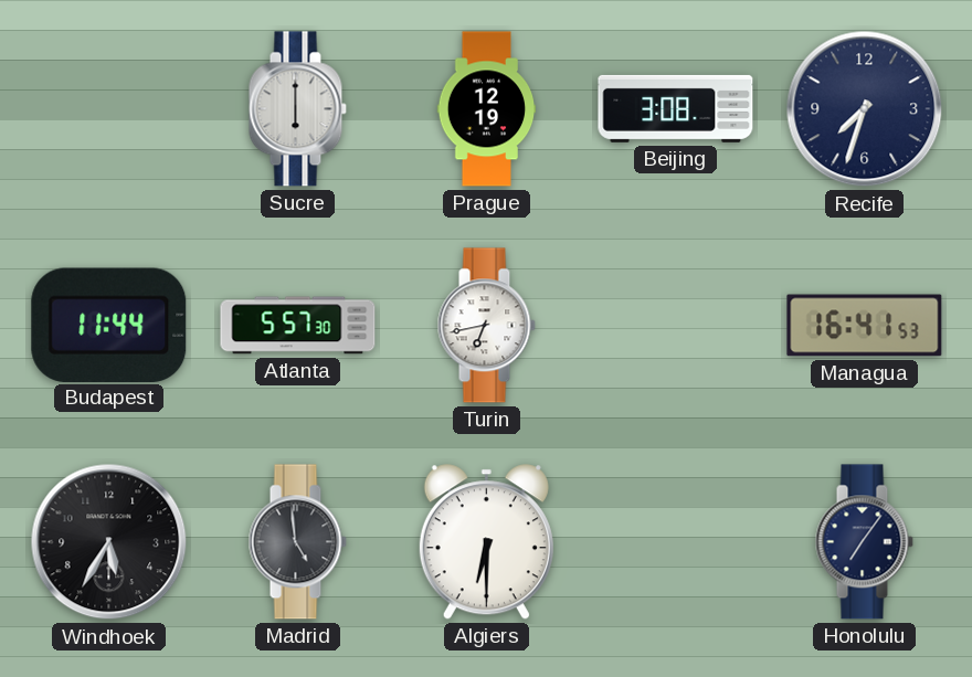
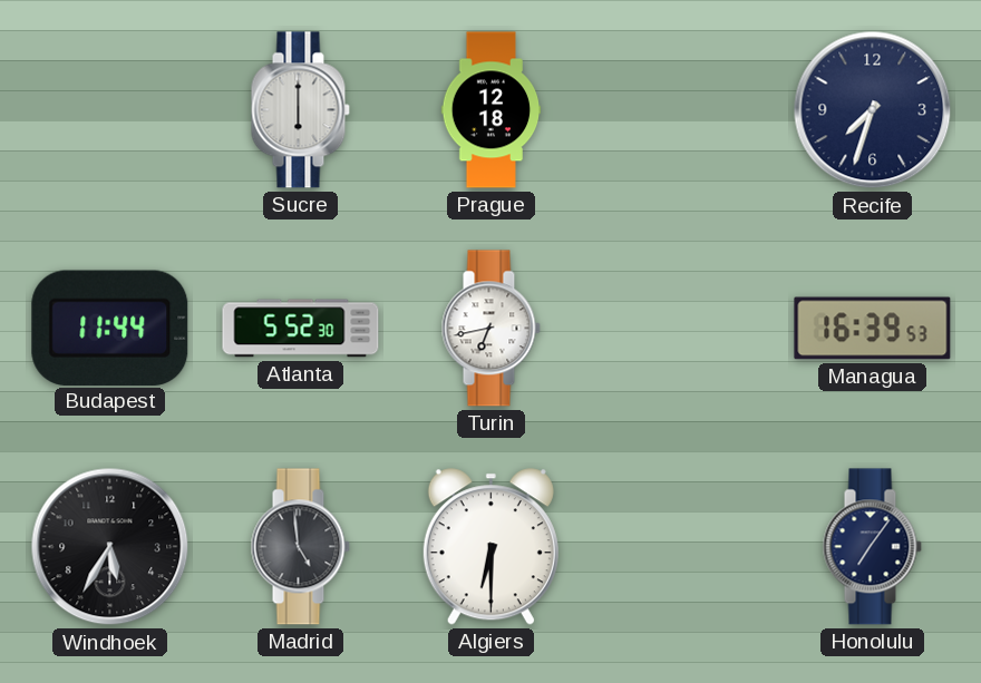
Prague: 12:19 -> 12:18 (492, 110)
Beijing: 3:08 -> none (676, 108)
Atlanta: 5:57 -> 5:52 (301, 329)
Managua: 16:41 -> 16:39 (873, 329)
